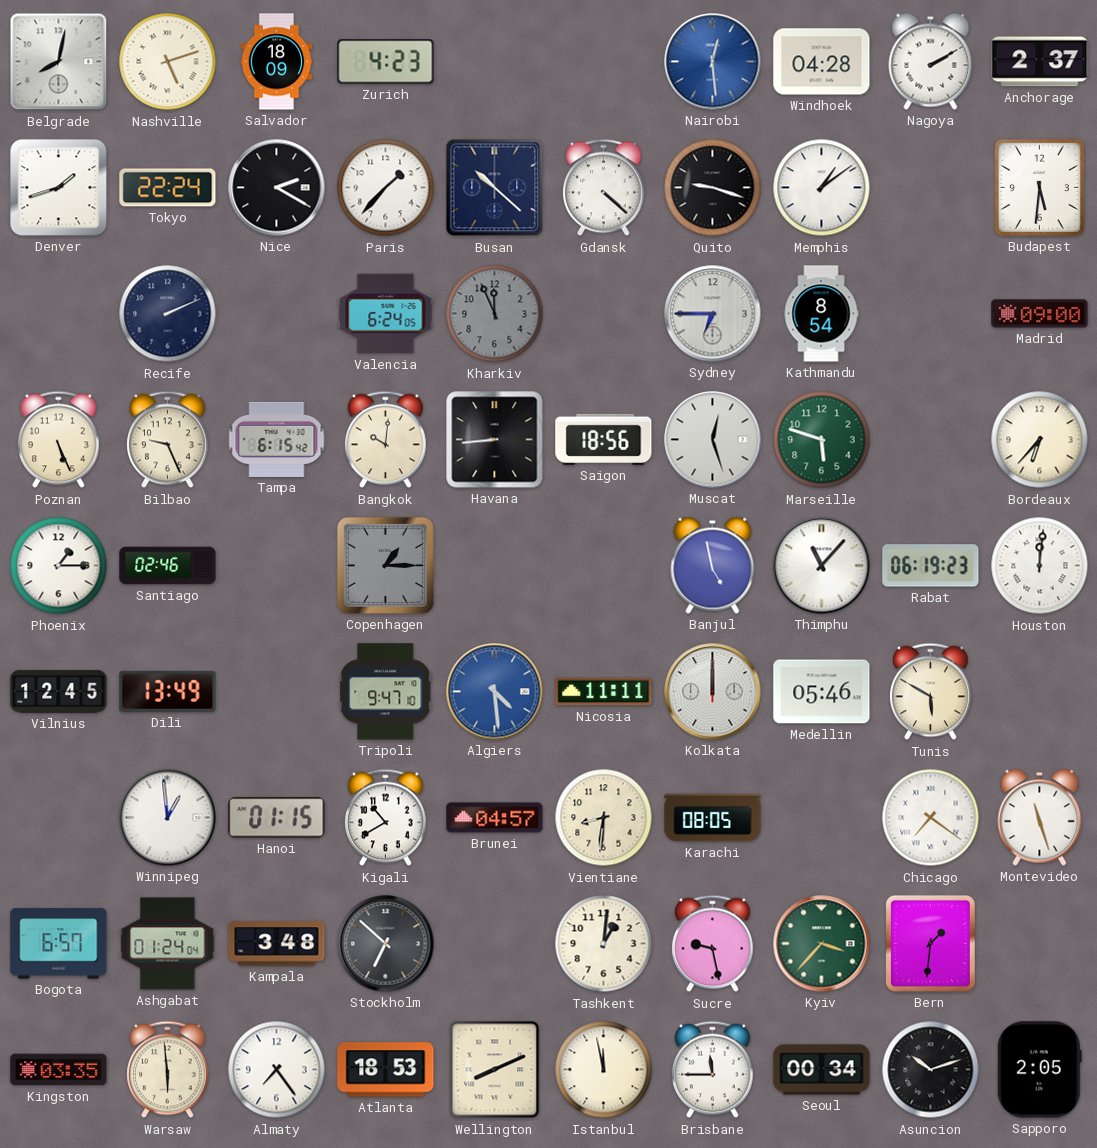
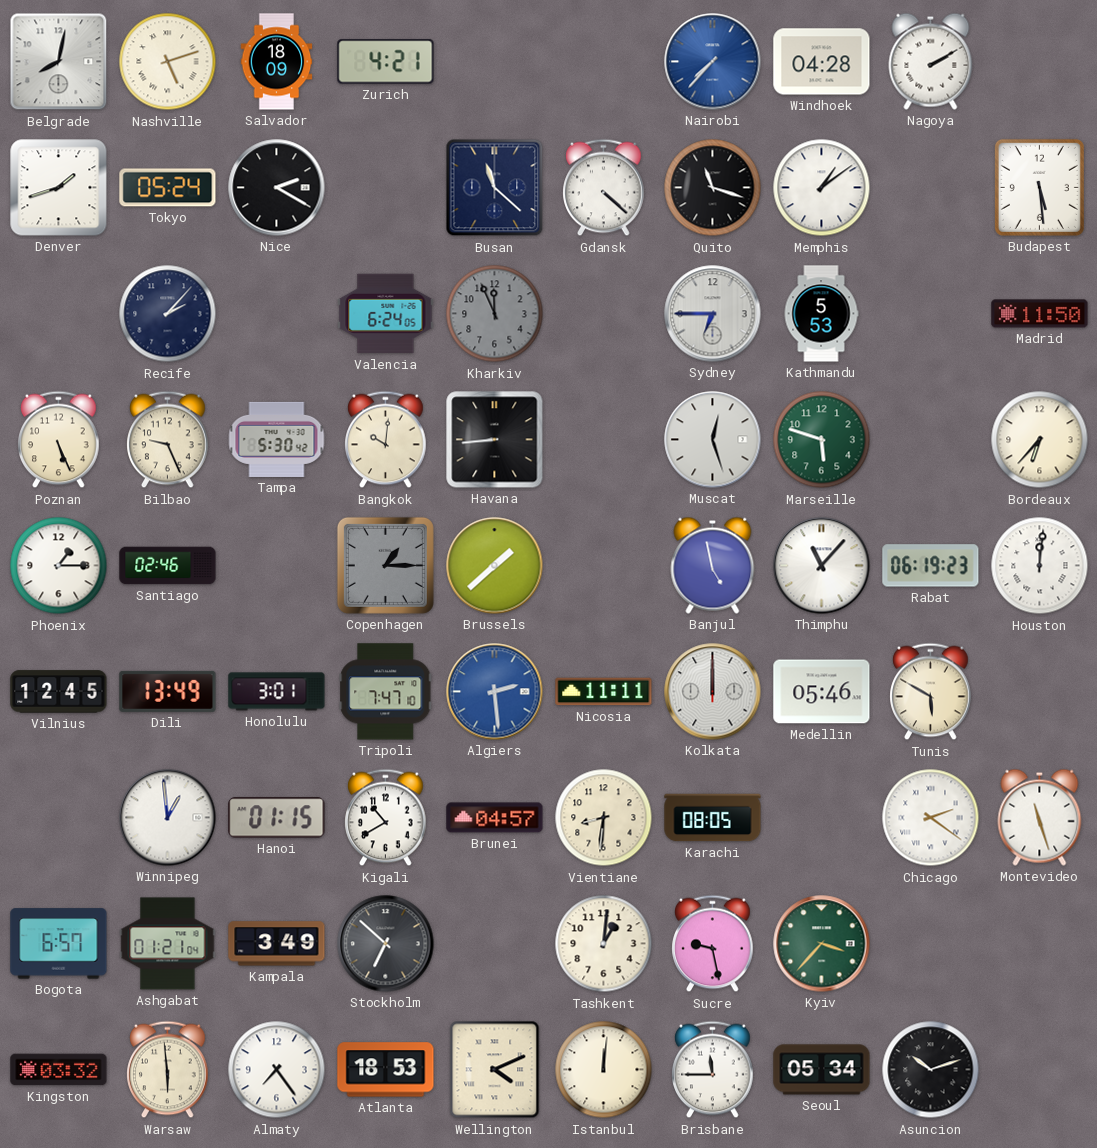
Zurich: 4:23 -> 4:21 (386, 62)
Nairobi: 12:29 -> 7:37 (713, 62)
Anchorage: 2:37 -> none (1040, 62)
Tokyo: 22:24 -> 05:24 (168, 188)
Paris: 1:37 -> none (386, 188)
Busan: 10:22 -> 11:22 (495, 188)
Quito: 9:18 -> 11:18 (713, 188)
Budapest: 5:31 -> 5:29 (1039, 187)
Recife: 2:11 -> 2:07 (168, 314)
Kathmandu: 8:54 -> 5:53 (821, 314)
Madrid: 09:00 -> 11:50 (1040, 314)
Tampa: 6:15 -> 5:30 (277, 439)
Saigon: 18:56 -> none (604, 439)
Brussels: none -> 1:38 (495, 566)
Honolulu: none -> 3:01 (277, 692)
Tripoli: 9:47 -> 7:47 (386, 692)
Algiers: 4:29 -> 2:29 (495, 692)
Chicago: 7:21 -> 2:21 (931, 818)
Ashgabat: 01:24 -> 01:21 (168, 944)
Kampala: 3:48 -> 3:49 (277, 944)
Bern: 1:31 -> none (930, 943)
Kingston: 03:35 -> 03:32 (59, 1070)
Wellington: 8:11 -> 4:11 (495, 1070)
Istanbul: 11:58 -> 12:01 (604, 1070)
Seoul: 00:34 -> 05:34 (822, 1070)
Sapporo: 2:05 -> none (1039, 1070)
